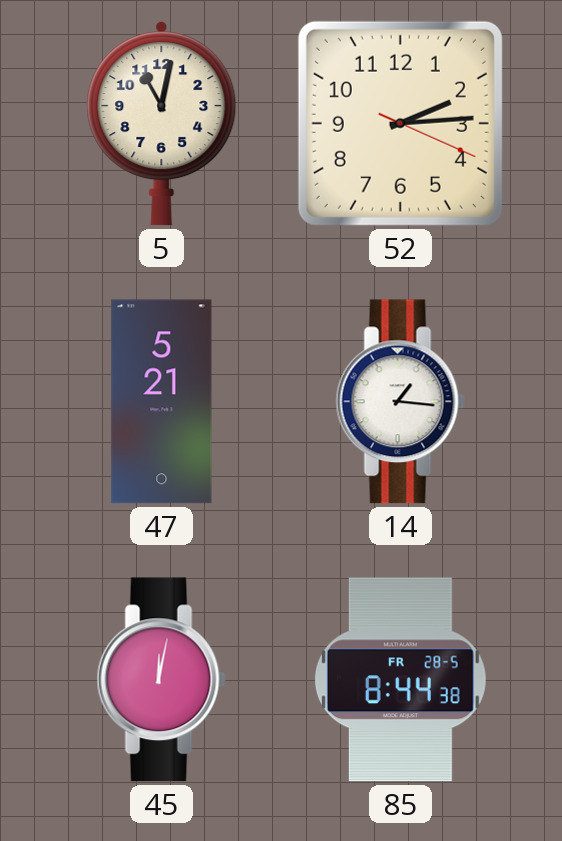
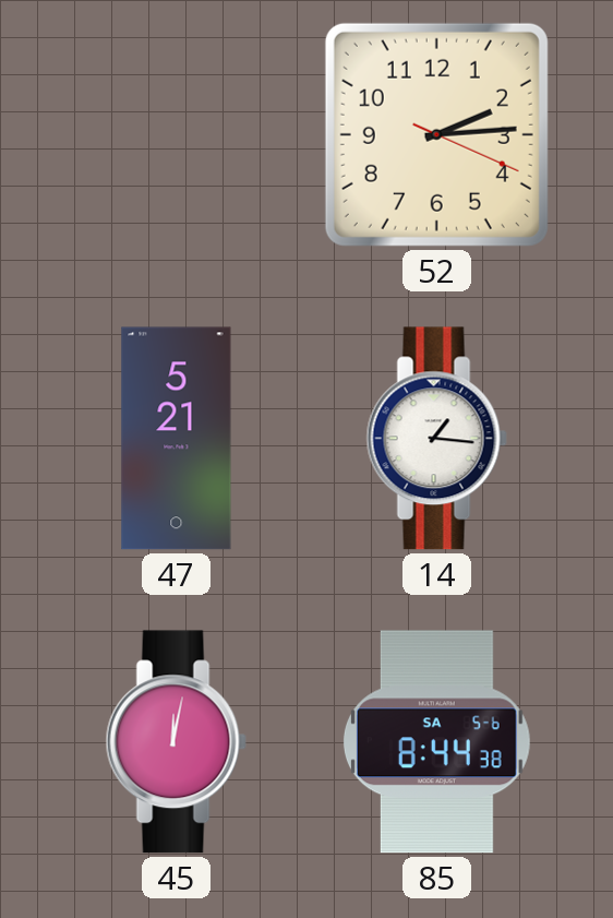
5: 11:02 -> none (162, 124)
85 date: FR 28-5 -> SA 5-6 (436, 742)
